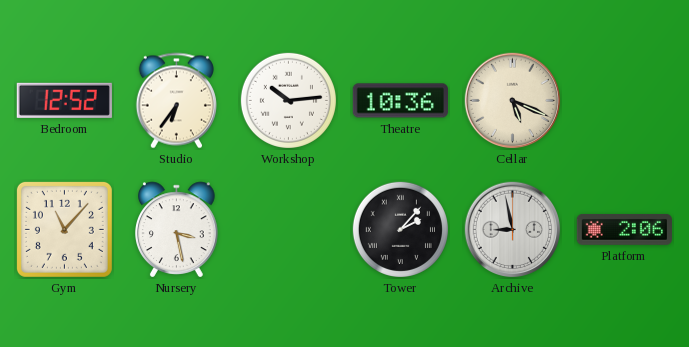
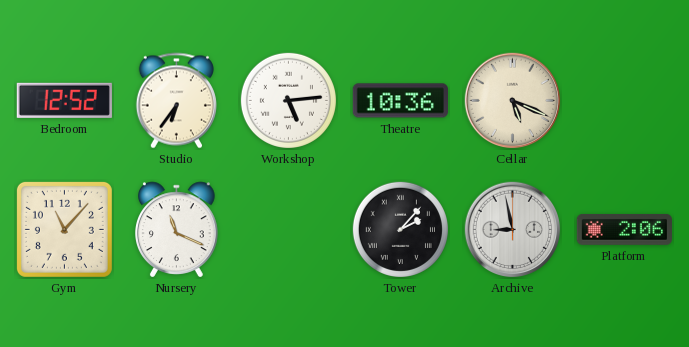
Workshop: 10:14 -> 5:14 (288, 100)
Nursery: 3:28 -> 11:19 (177, 230)
